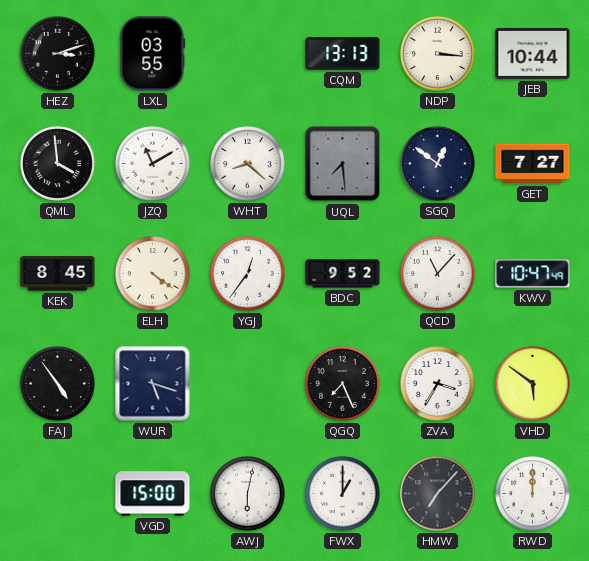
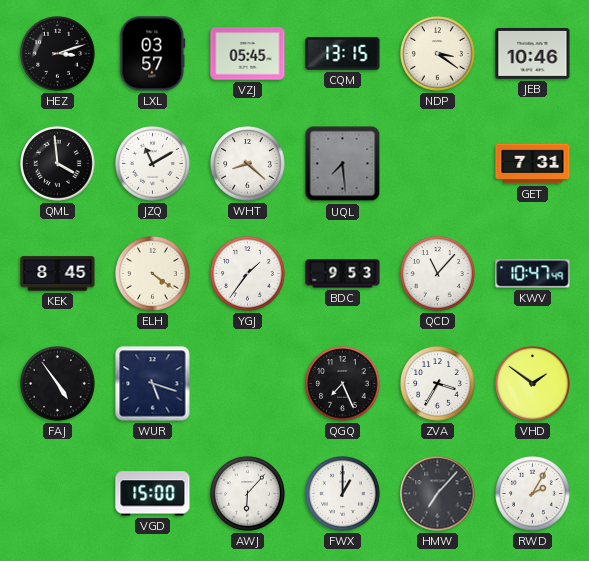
LXL: 03:55 -> 03:57 (153, 54)
VZJ: none -> 05:45 (248, 54)
CQM: 13:13 -> 13:15 (343, 54)
NDP: 3:16 -> 3:21 (438, 54)
JEB: 10:44 -> 10:46 (533, 53)
SGQ: 12:51 -> none (438, 164)
GET: 7:27 -> 7:31 (533, 164)
YGJ: 12:36 -> 1:36 (248, 274)
BDC: 9:52 -> 9:53 (343, 274)
VHD: 5:51 -> 1:51 (533, 384)
AWJ: 6:02 -> 6:07 (248, 494)
RWD: 12:00 -> 2:05 (533, 494)
